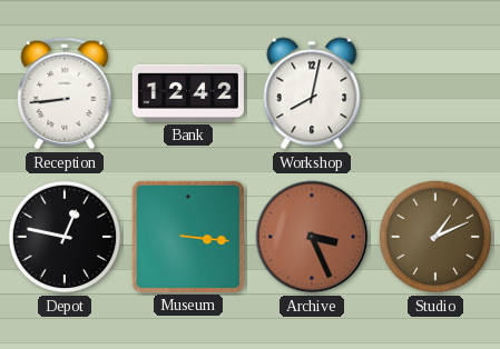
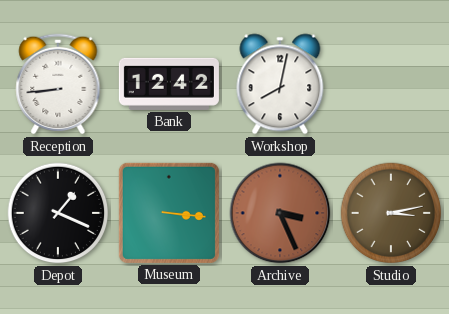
Depot: 12:47 -> 1:19 (58, 213)
Studio: 1:11 -> 3:13 (391, 213)
